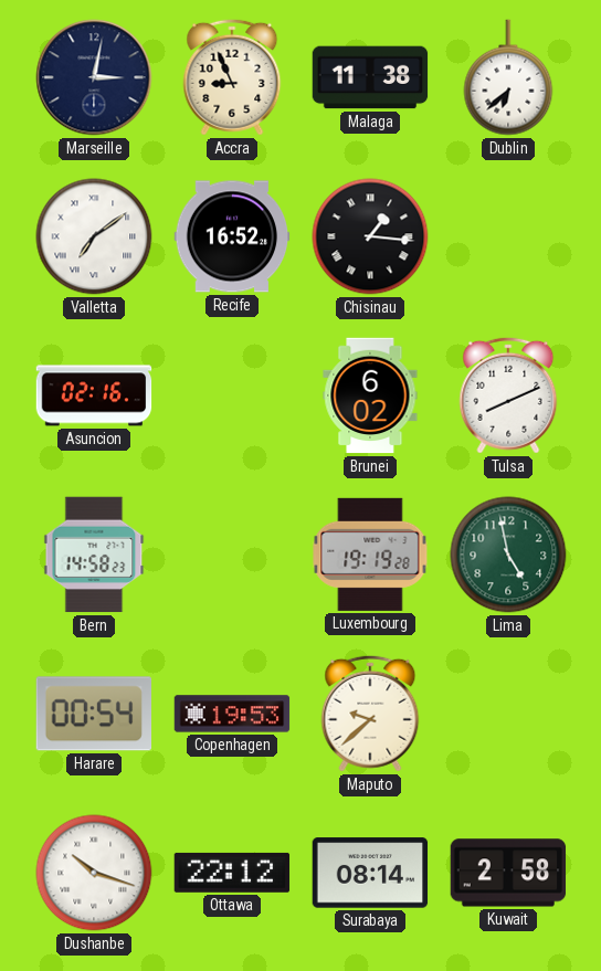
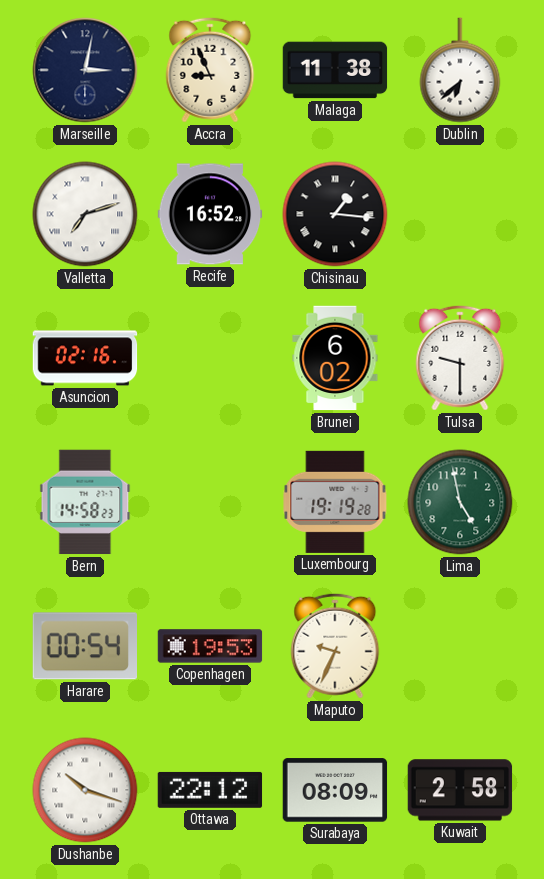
Valletta: 7:09 -> 7:12 (85, 214)
Tulsa: 8:11 -> 9:30 (460, 358)
Maputo: 9:38 -> 9:34 (335, 646)
Surabaya: 08:14 -> 08:09 (335, 790)
